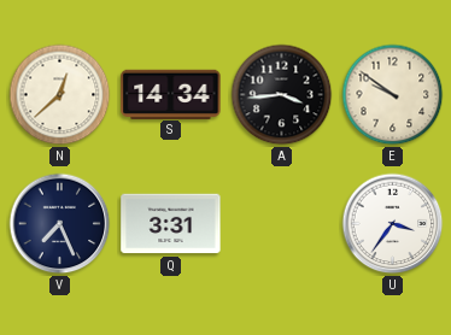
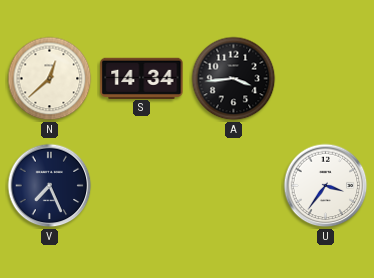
E: 9:51 -> none (393, 95)
Q: 3:31 -> none (171, 224)
